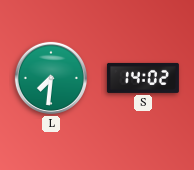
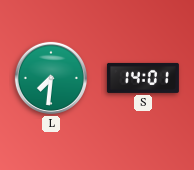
S: 14:02 -> 14:01 (143, 78)
